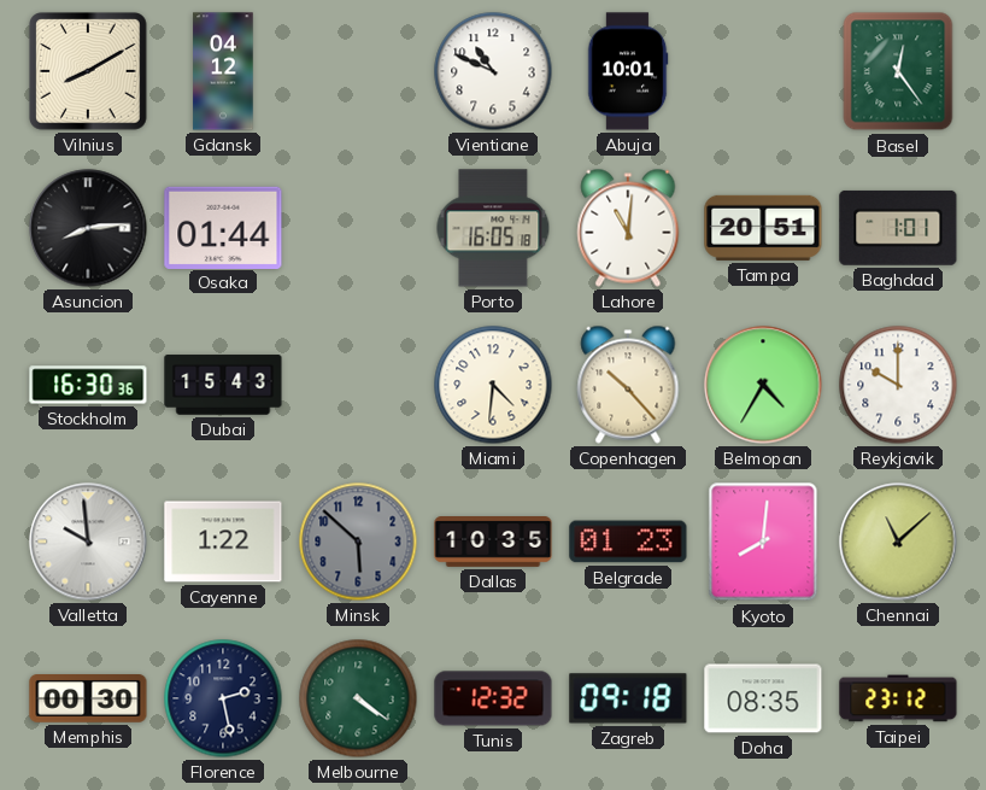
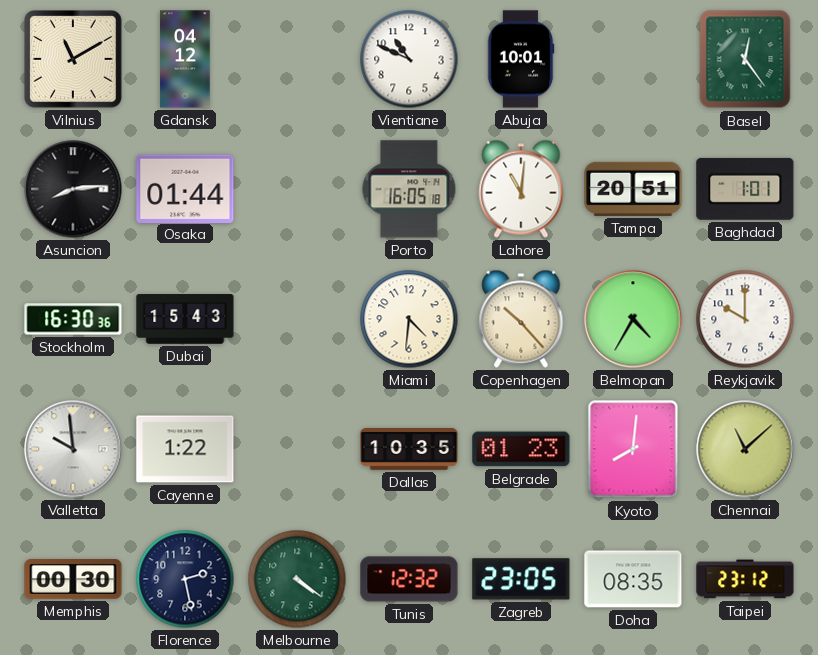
Vilnius: 8:10 -> 11:10 (74, 60)
Minsk: 5:52 -> none (358, 542)
Zagreb: 09:18 -> 23:05 (521, 579)
